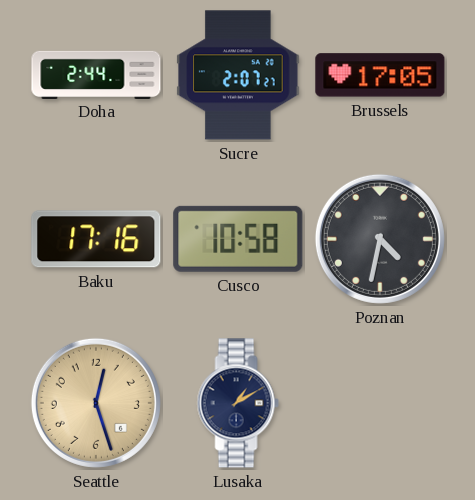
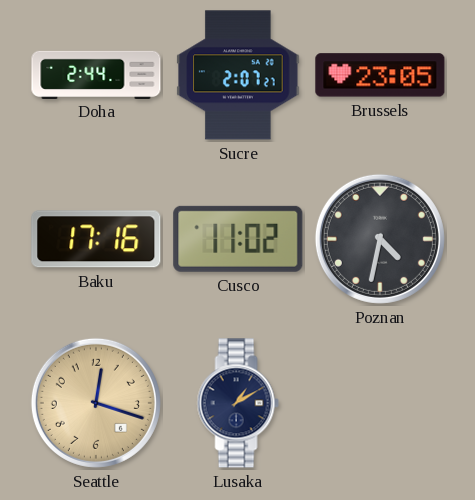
Brussels: 17:05 -> 23:05 (380, 75)
Cusco: 10:58 -> 11:02 (238, 239)
Seattle: 12:27 -> 12:18 (96, 403)
